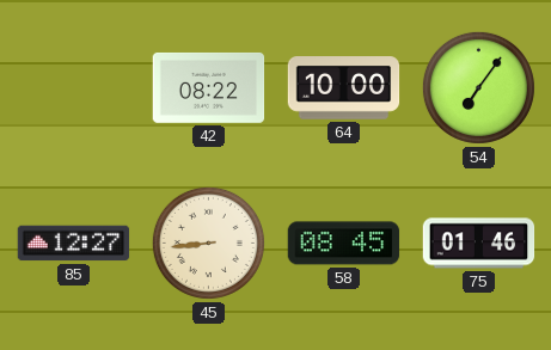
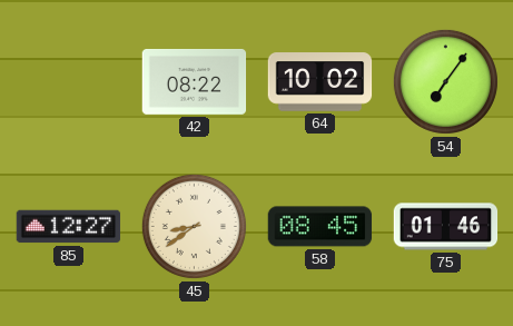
64: 10:00 -> 10:02 (320, 82)
45: 8:44 -> 8:39 (194, 226)
